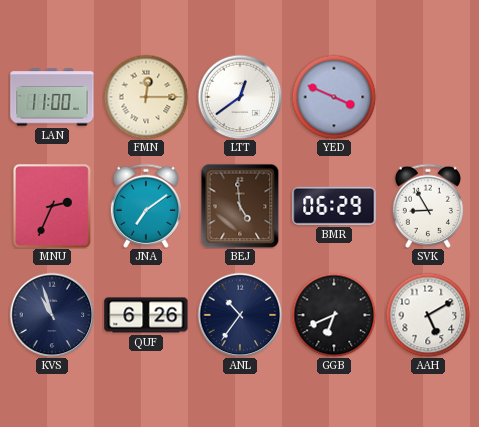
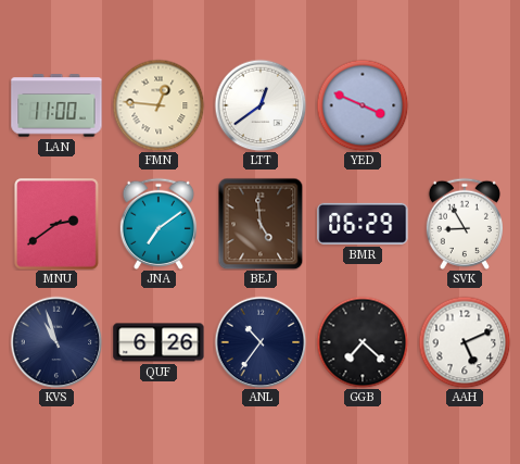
FMN: 12:15 -> 12:46 (158, 105)
MNU: 2:34 -> 2:39 (58, 224)
GGB: 6:41 -> 7:22 (363, 342)
AAH: 5:10 -> 5:11 (465, 342)
